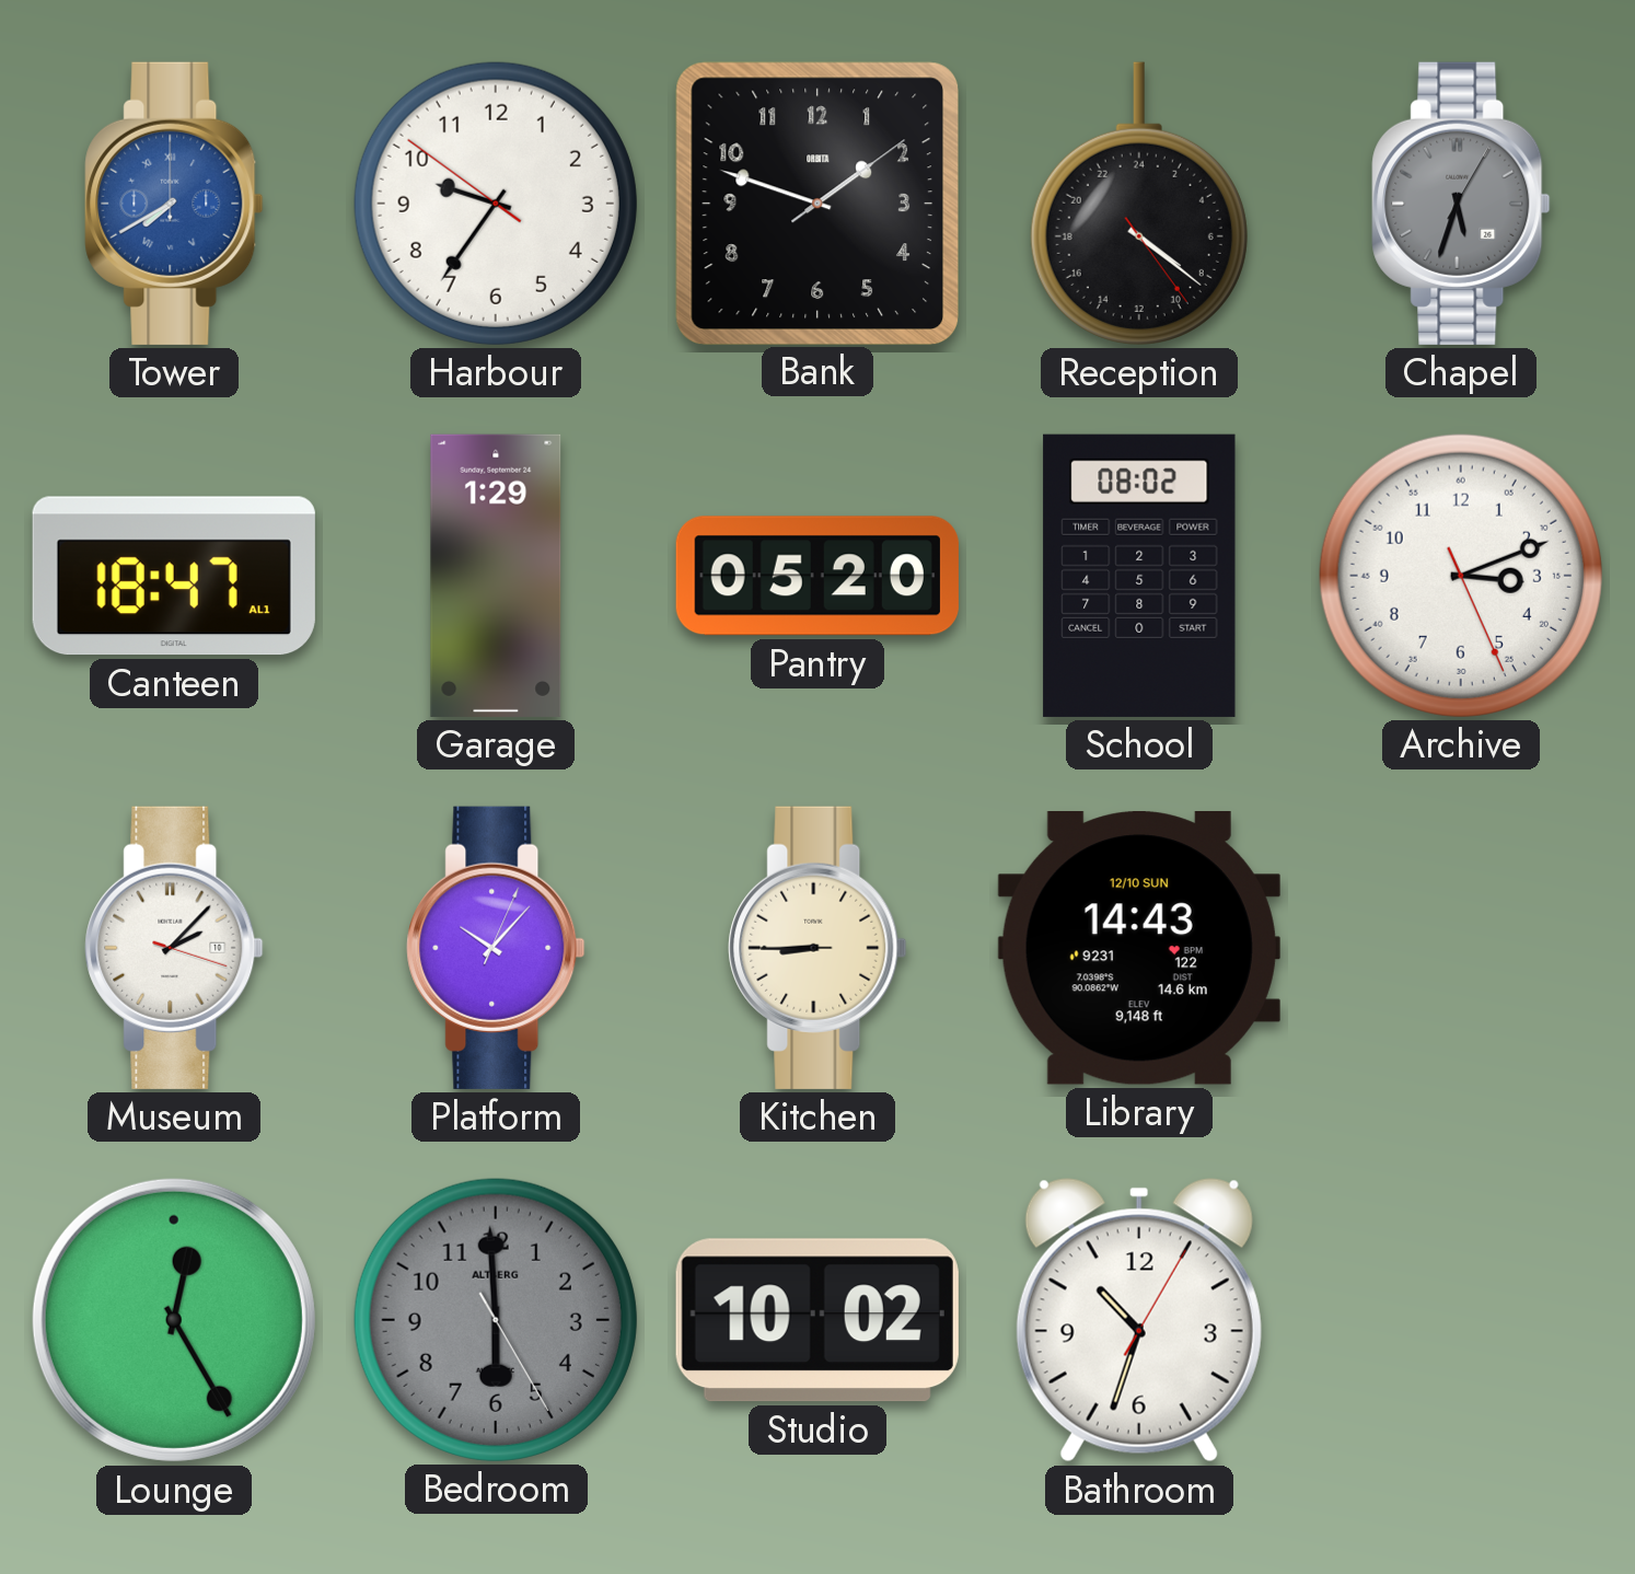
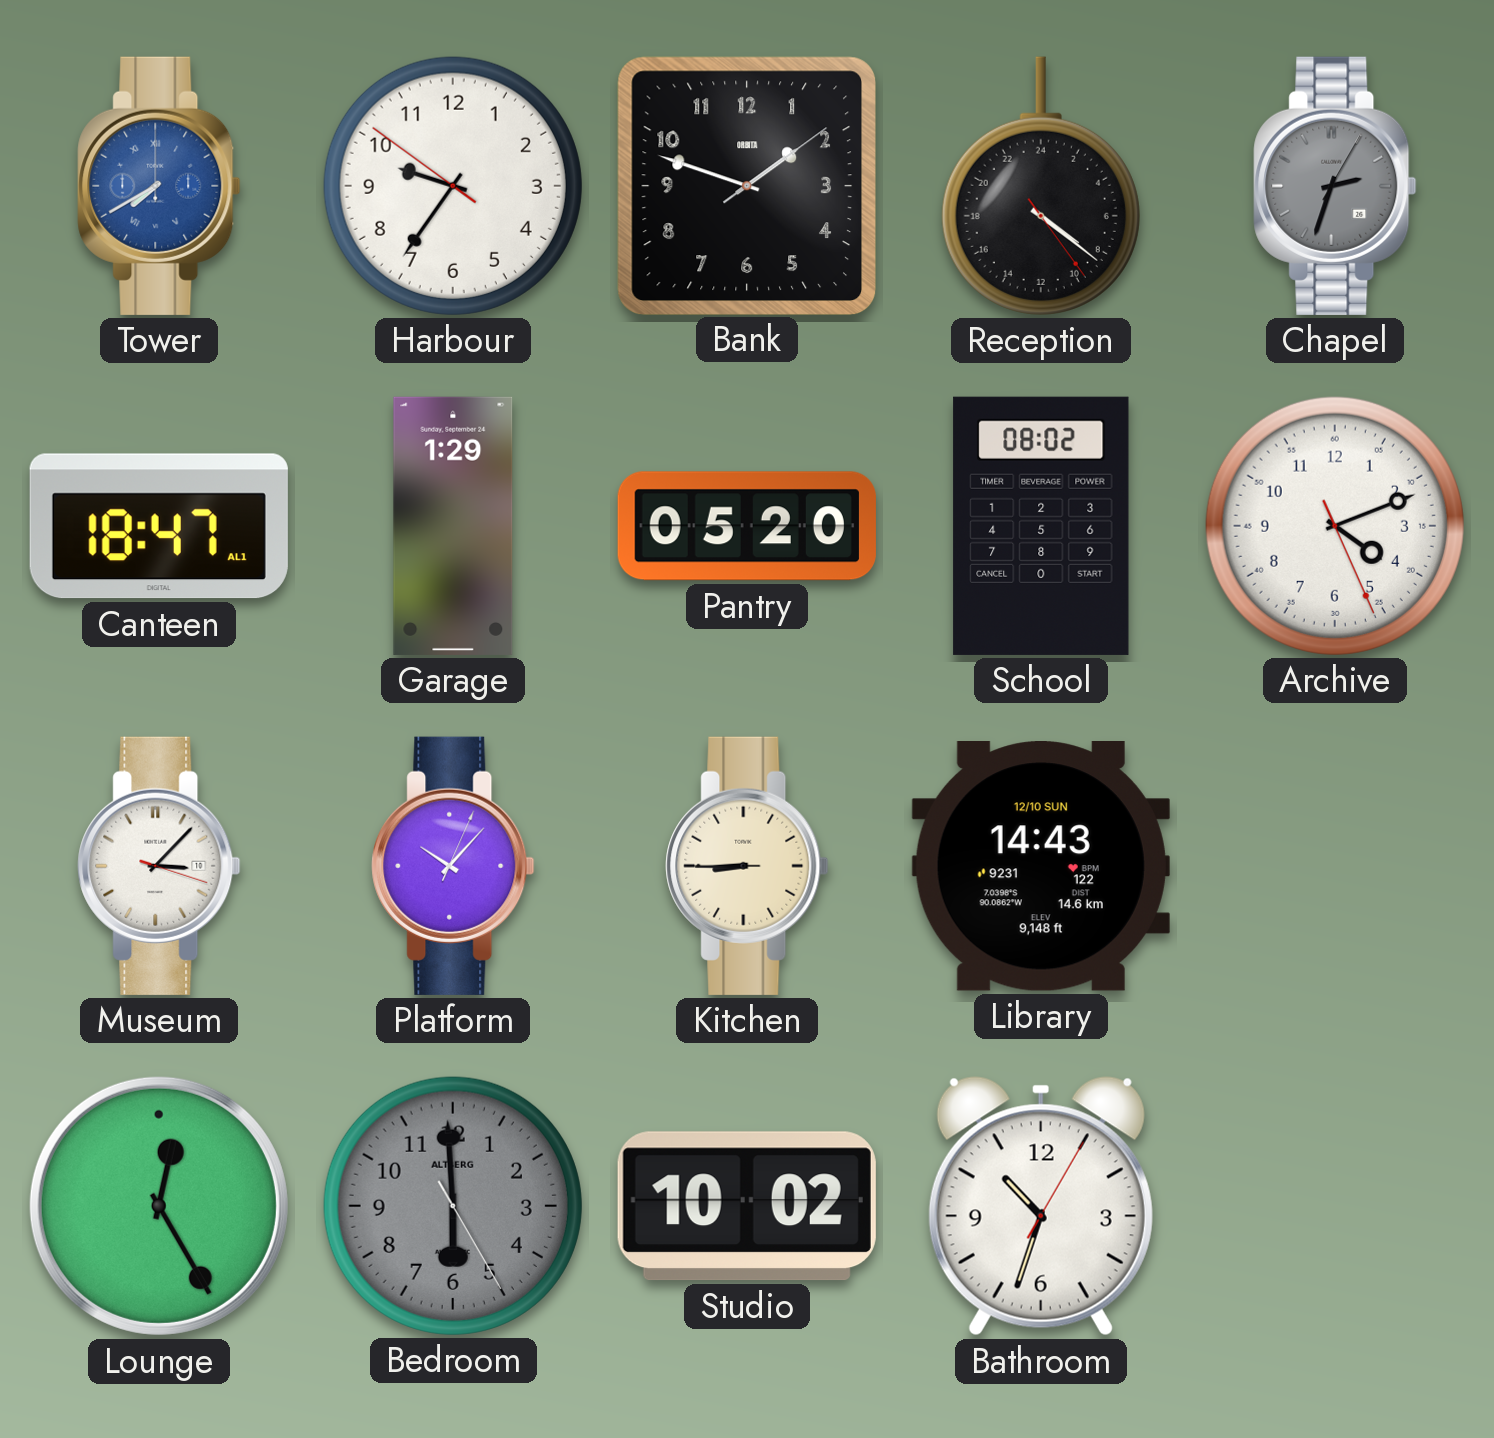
Chapel: 5:33 -> 2:33 (1335, 186)
Archive: 3:11 -> 4:11 (1335, 526)
Museum: 2:07 -> 3:07 (159, 866)
